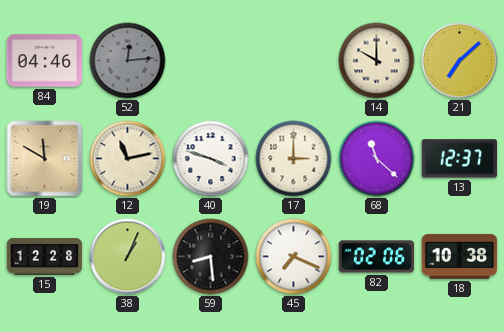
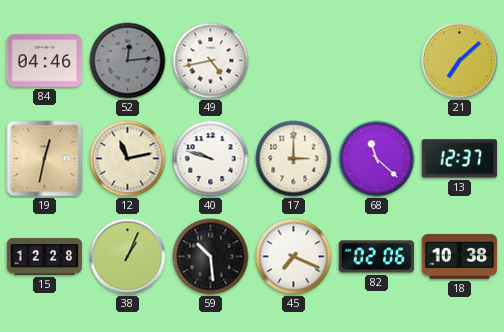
49: none -> 4:43 (211, 61)
14: 10:00 -> none (377, 61)
19: 11:50 -> 12:32 (45, 159)
40: 3:48 -> 9:48 (211, 159)
59: 8:29 -> 10:29 (211, 257)
